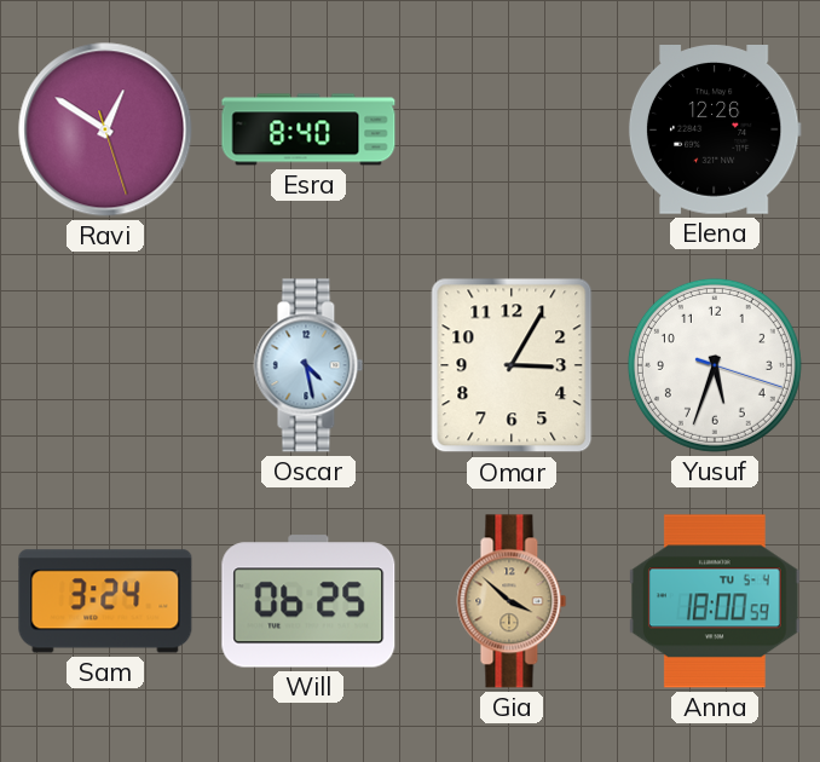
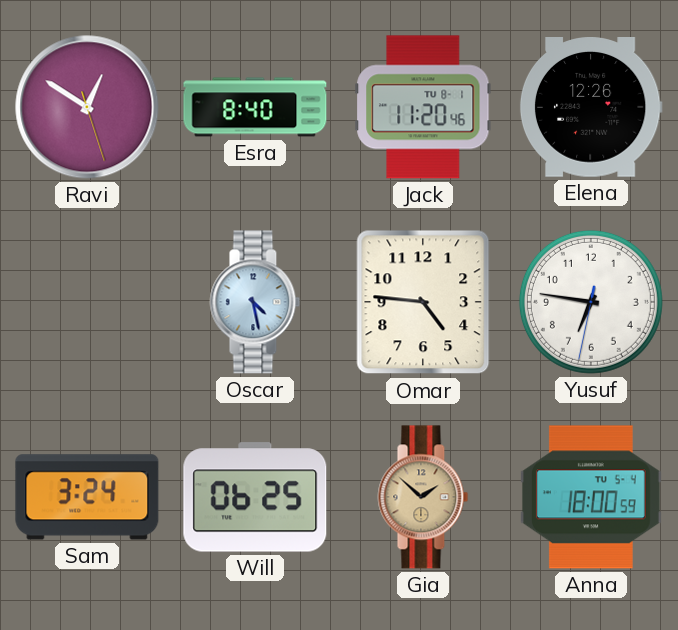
Jack: none -> 11:20 (423, 107)
Omar: 3:05 -> 4:46 (423, 302)
Yusuf: 5:33 -> 6:46 (591, 302)
Gia: 3:52 -> 1:52 (423, 497)
